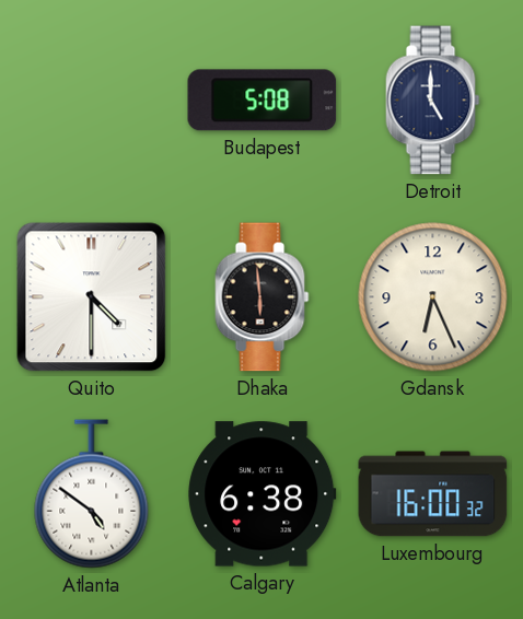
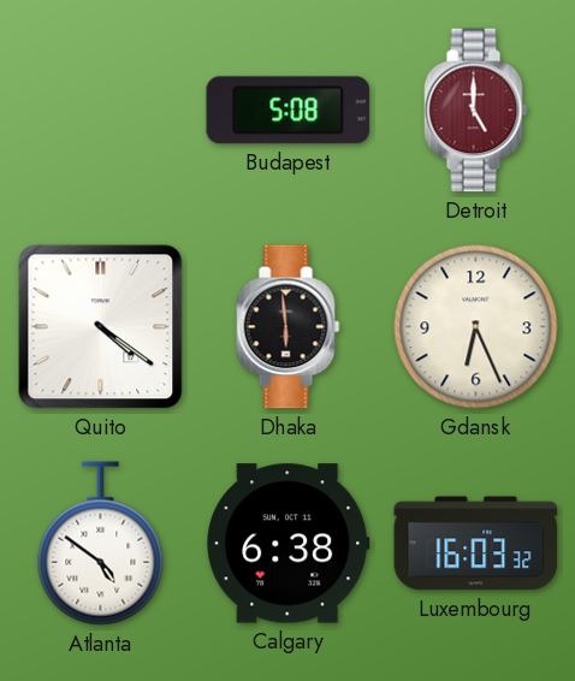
Detroit dial: navy -> burgundy (476, 111)
Quito: 4:30 -> 4:21 (101, 327)
Luxembourg: 16:00 -> 16:03 (476, 544)
